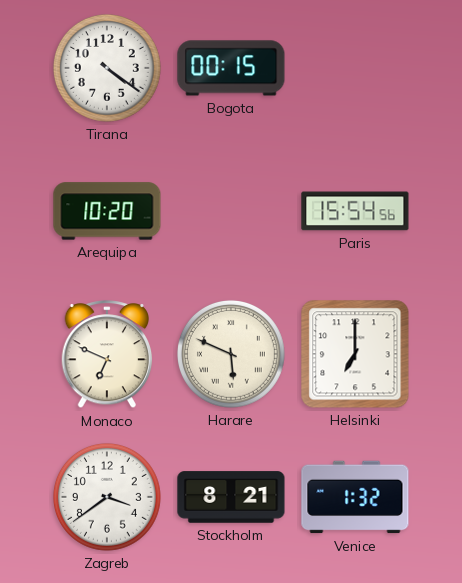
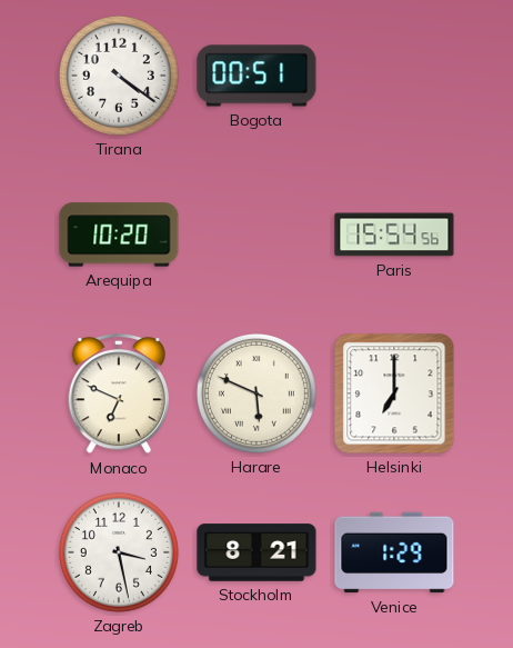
Bogota: 00:15 -> 00:51 (256, 76)
Zagreb: 3:39 -> 3:28 (119, 552)
Venice: 1:32 -> 1:29 (394, 552)
